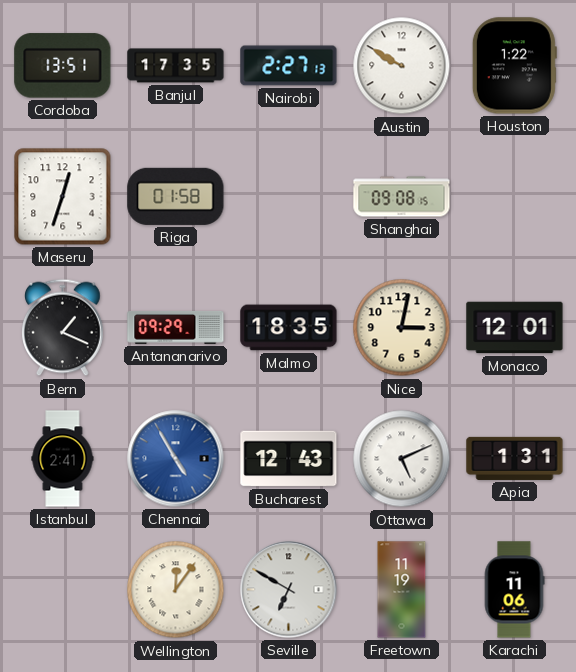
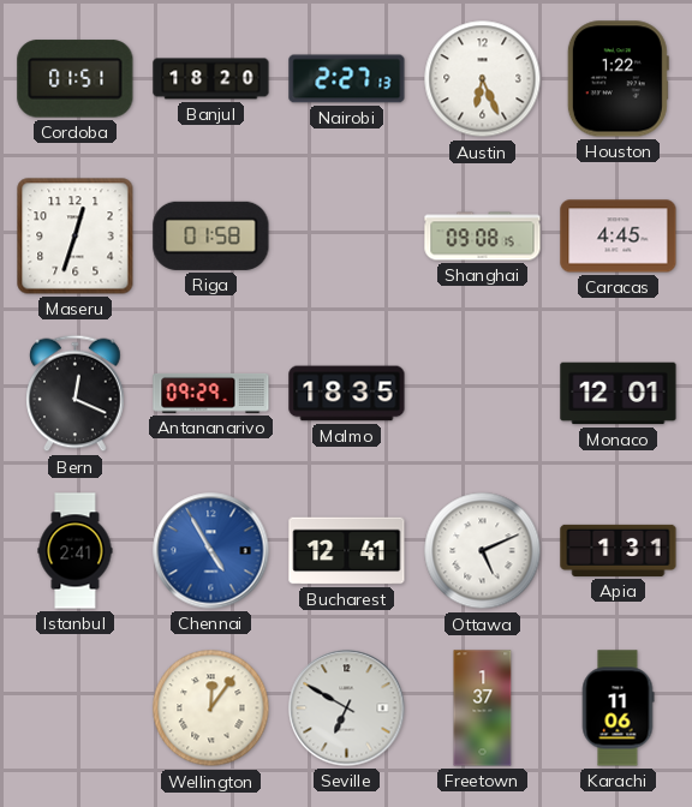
Cordoba: 13:51 -> 01:51 (76, 79)
Banjul: 17:35 -> 18:20 (211, 79)
Austin: 9:50 -> 6:26 (483, 79)
Caracas: none -> 4:45 (619, 237)
Bern: 1:19 -> 12:19 (76, 394)
Nice: 3:02 -> none (402, 328)
Bucharest: 12:43 -> 12:41 (347, 551)
Freetown: 11:19 -> 1:37 (483, 709)
